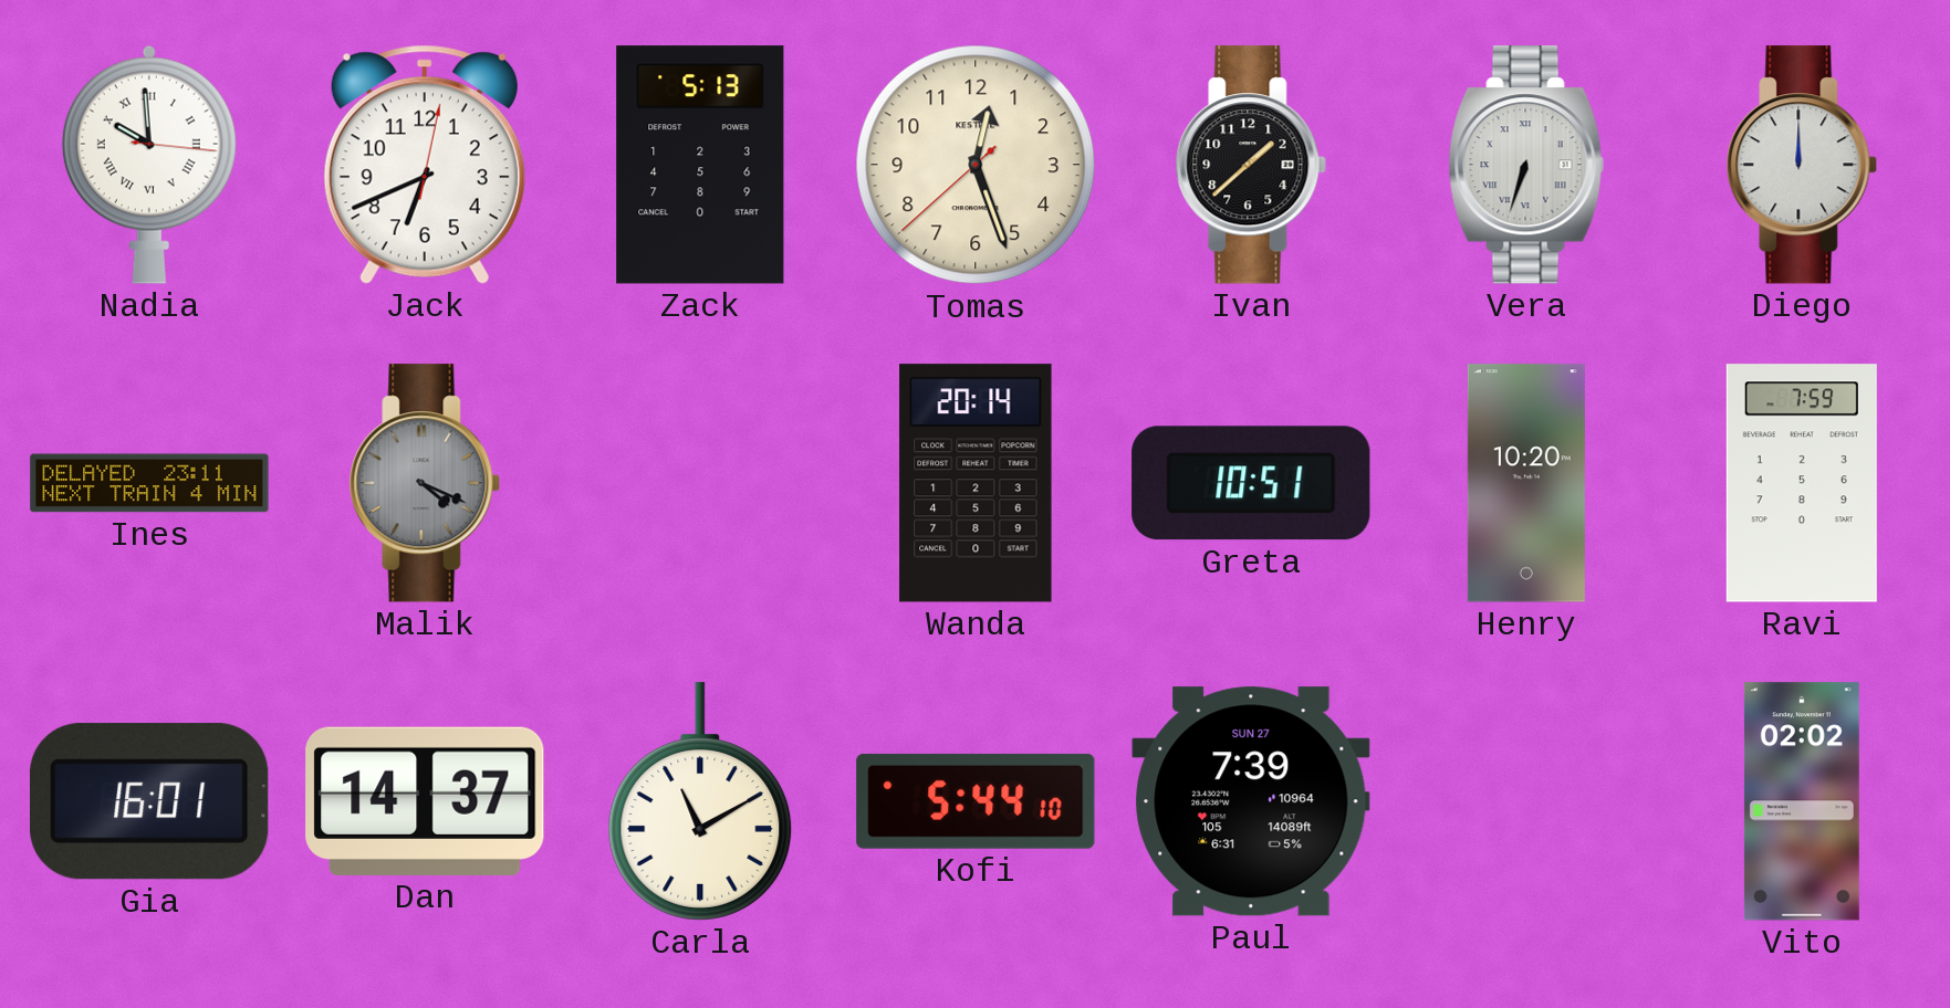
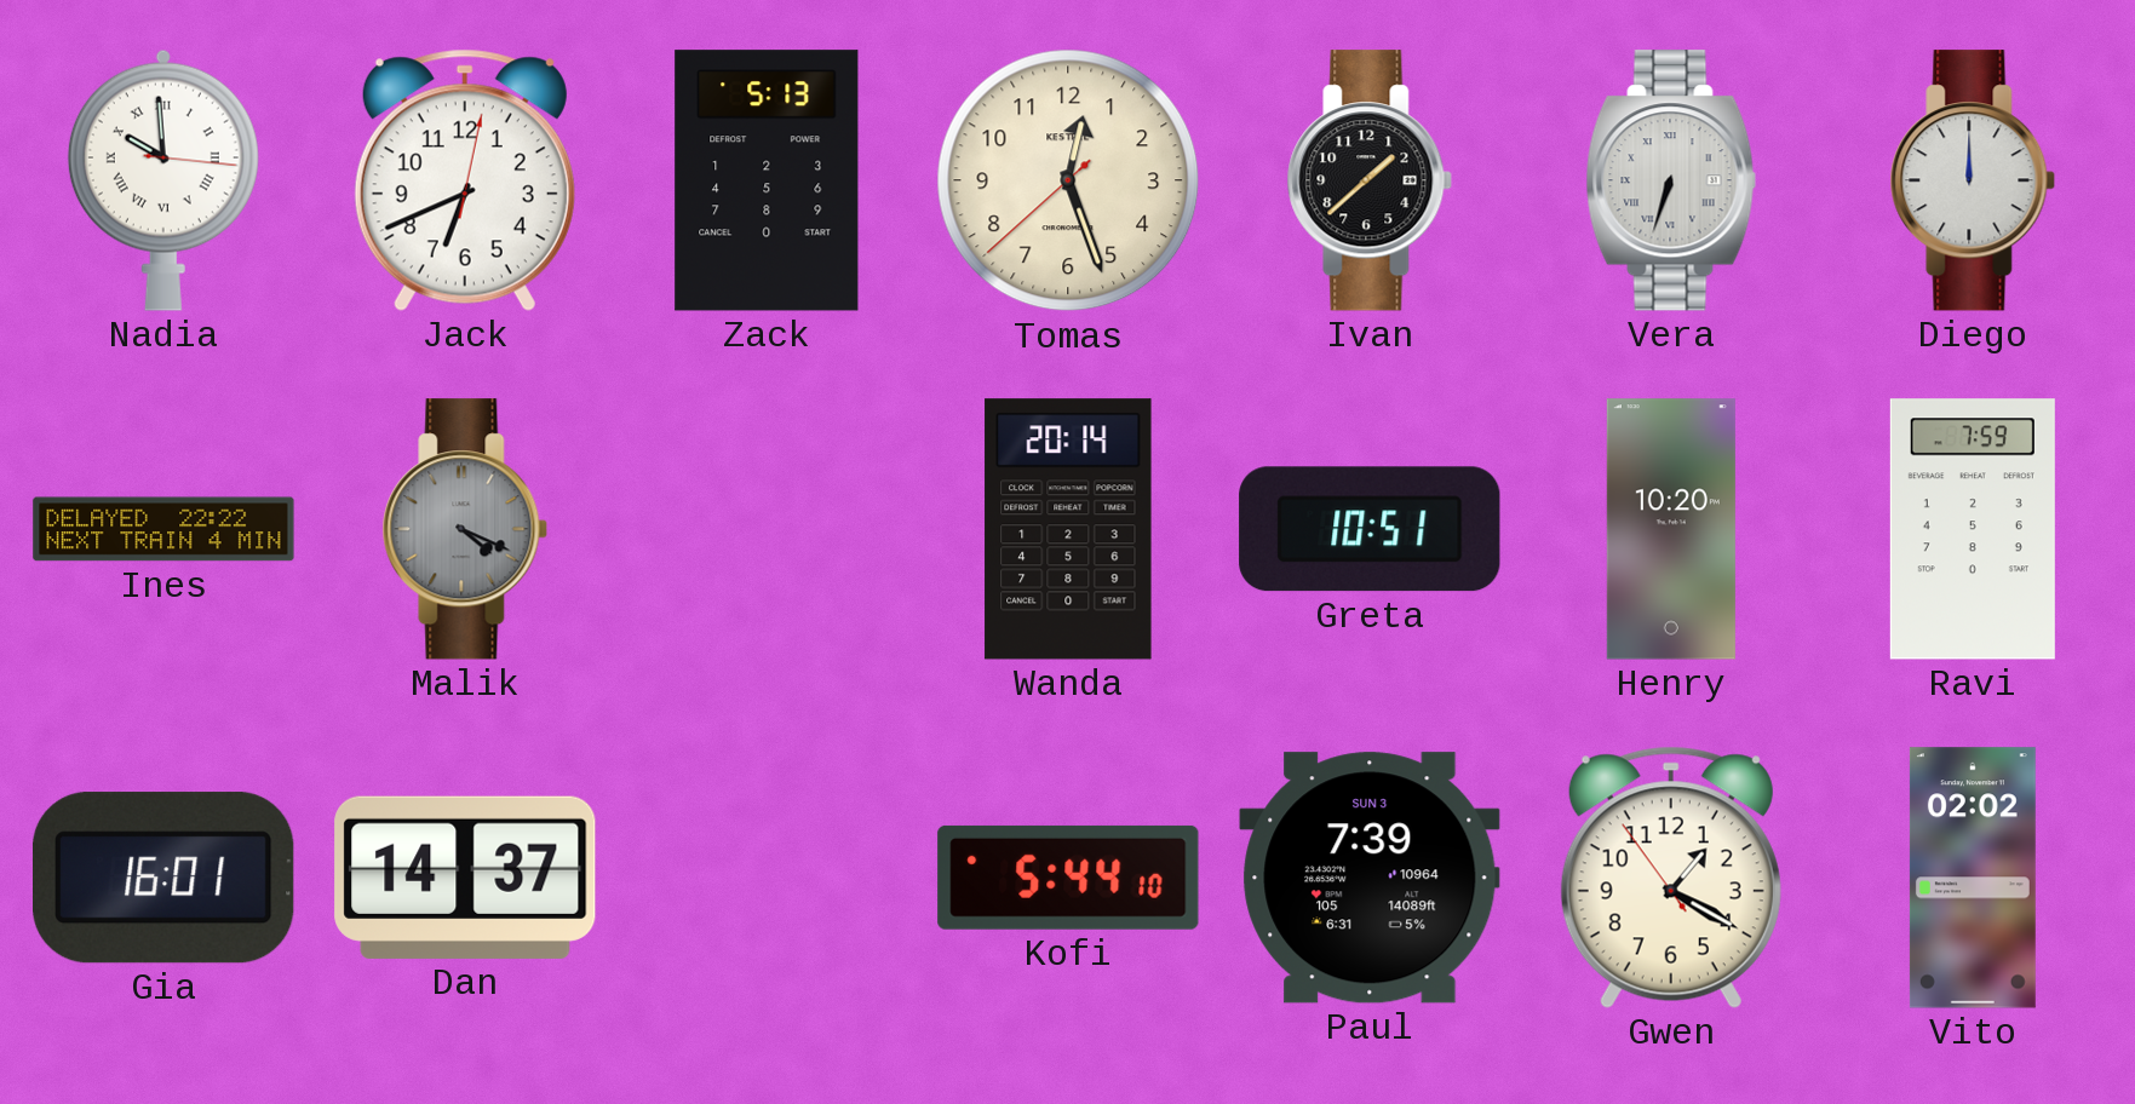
Ines: 23:11 -> 22:22 (163, 529)
Carla: 11:10 -> none (700, 801)
Paul date: SUN 27 -> SUN 3 (1370, 878)
Gwen: none -> 1:19 (1671, 878)
